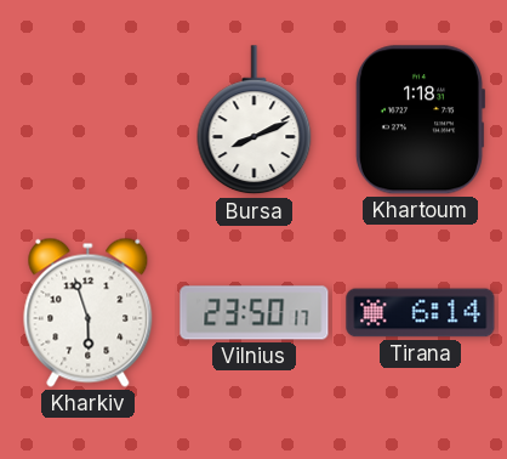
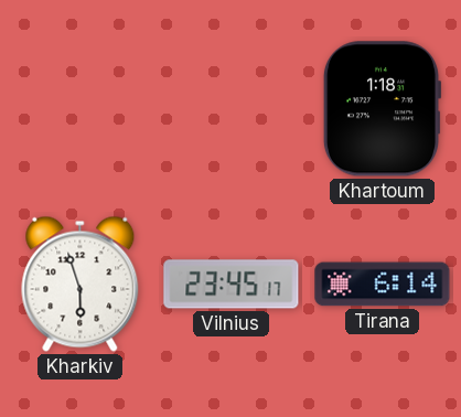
Bursa: 8:11 -> none (255, 120)
Vilnius: 23:50 -> 23:45 (232, 285)
